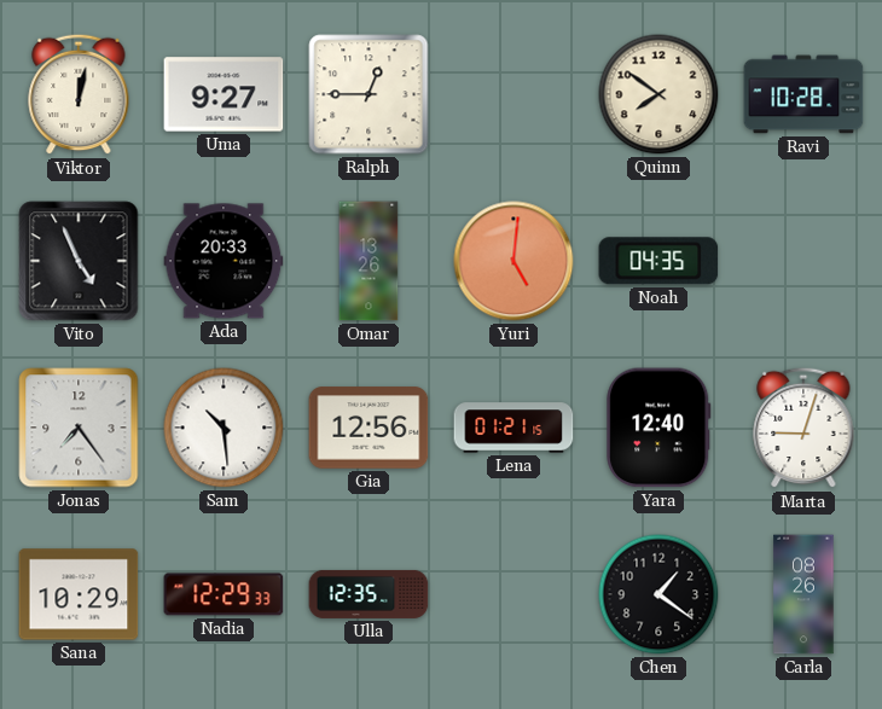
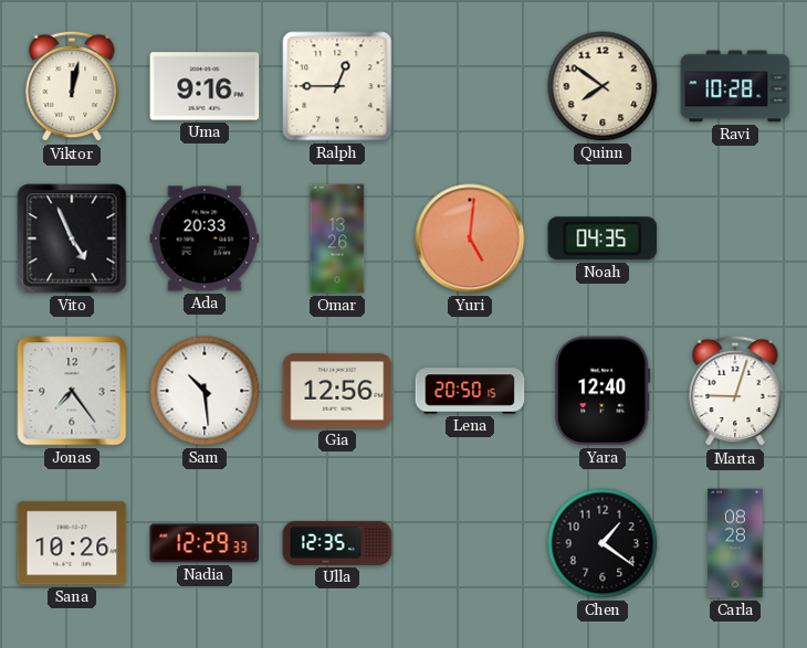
Uma: 9:27 -> 9:16 (205, 86)
Lena: 01:21 -> 20:50 (470, 391)
Sana: 10:29 -> 10:26 (72, 543)
Carla: 08:26 -> 08:28 (735, 543)
